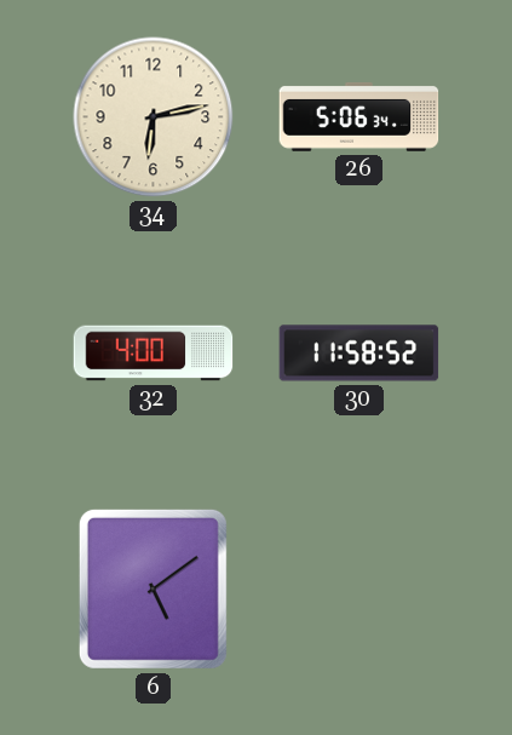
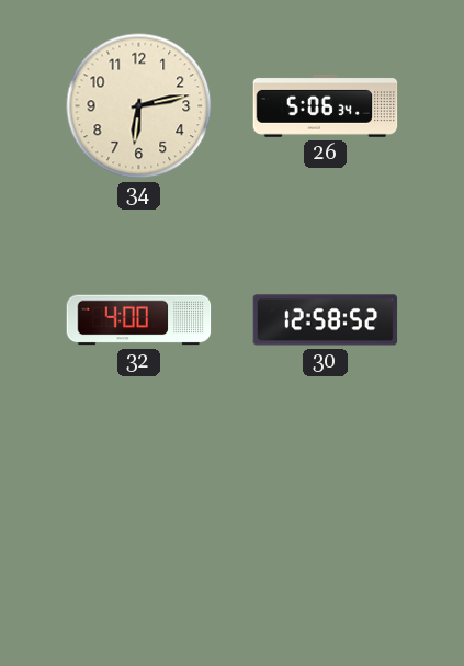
30: 11:58 -> 12:58 (326, 320)
6: 5:09 -> none (153, 588)
